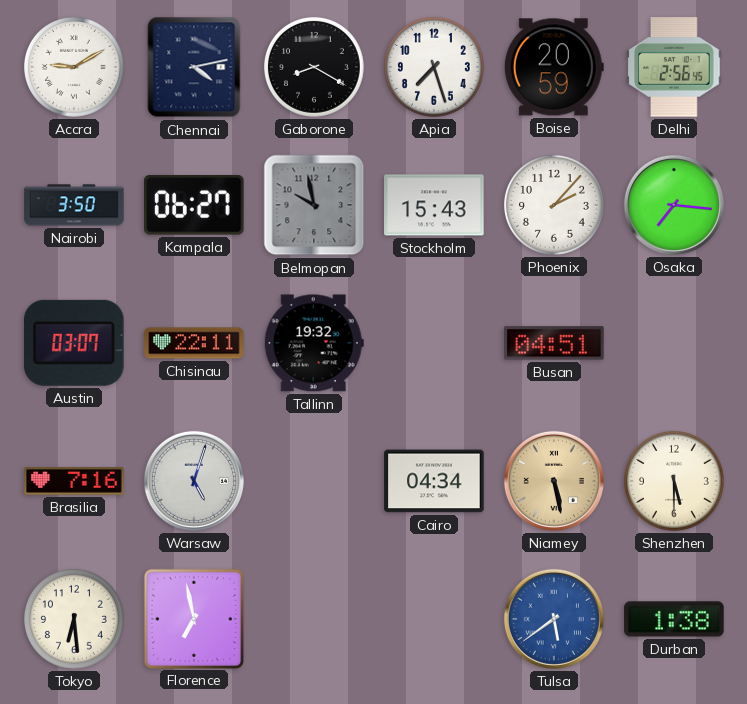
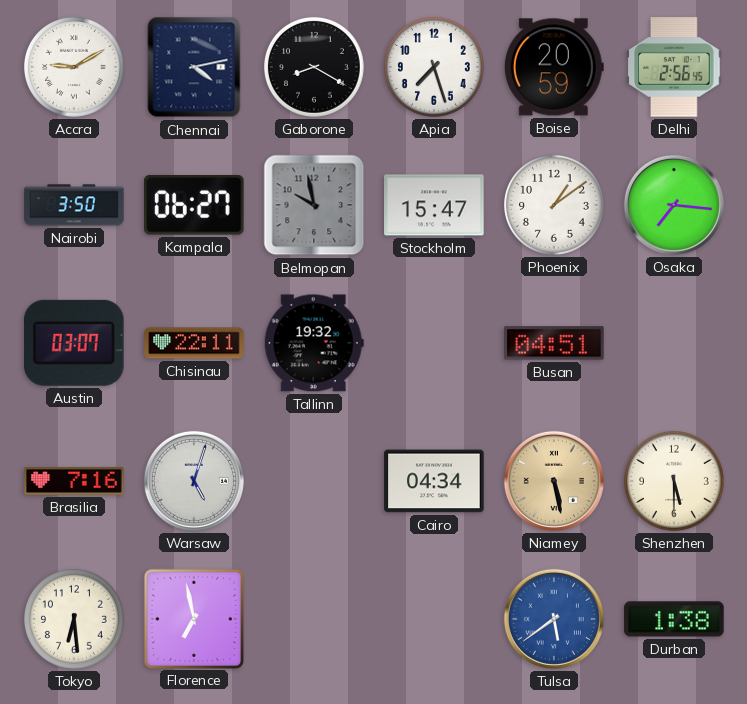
Stockholm: 15:43 -> 15:47 (434, 205)
Phoenix: 2:07 -> 1:09 (554, 205)
